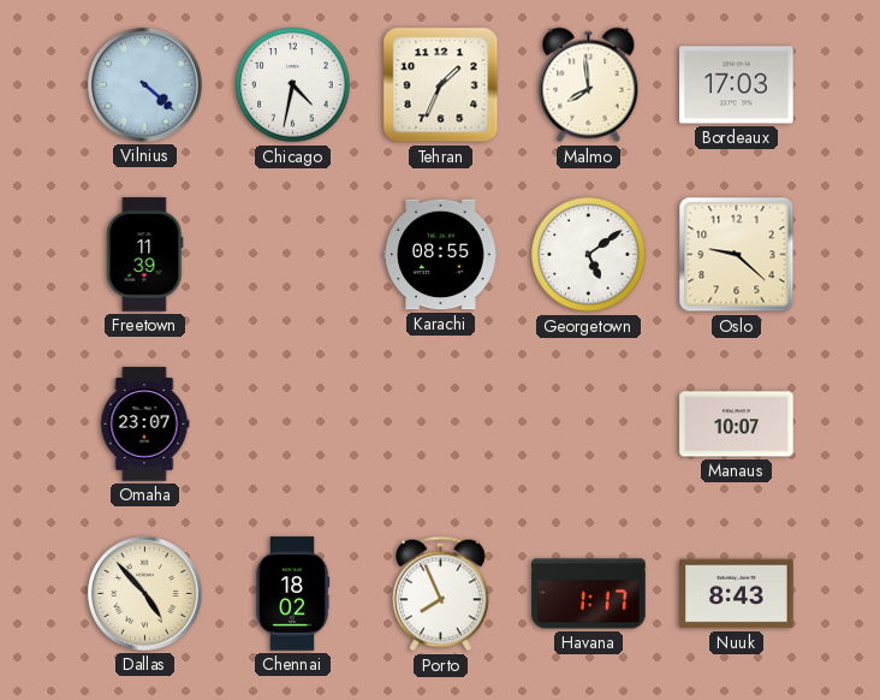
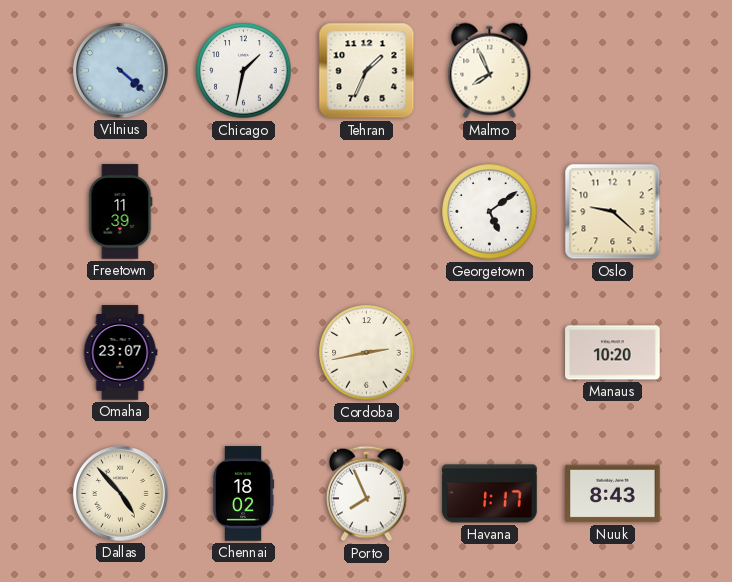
Chicago: 4:32 -> 1:32 (244, 71)
Malmo: 7:59 -> 7:56 (490, 71)
Bordeaux: 17:03 -> none (737, 85)
Karachi: 08:55 -> none (441, 255)
Cordoba: none -> 2:43 (367, 353)
Manaus: 10:07 -> 10:20 (613, 353)
